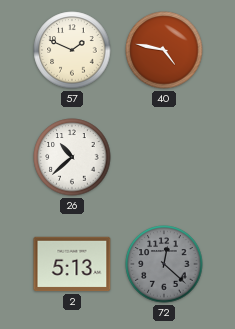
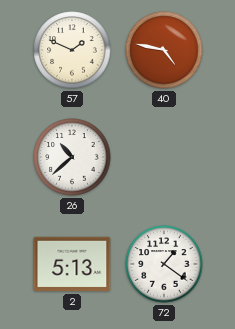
72: 12:22 -> 1:21 (164, 264)
72 dial: grey -> white (164, 264)
